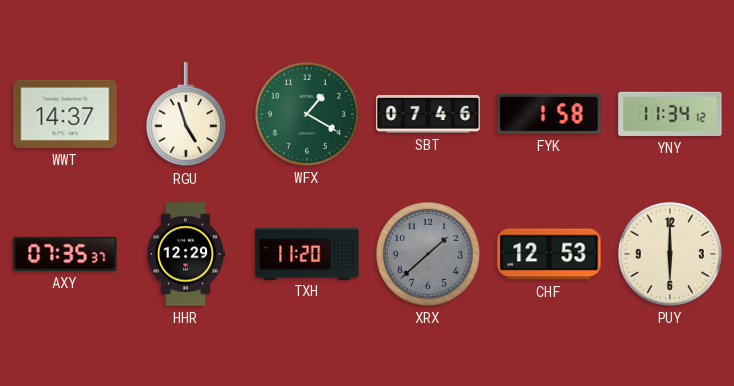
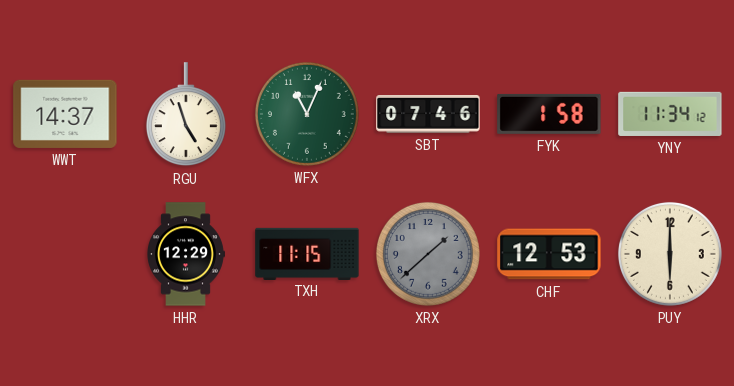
WFX: 1:20 -> 11:04 (307, 114)
AXY: 07:35 -> none (65, 254)
TXH: 11:20 -> 11:15 (307, 253)
